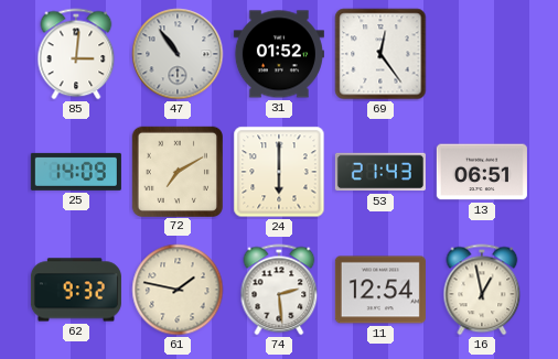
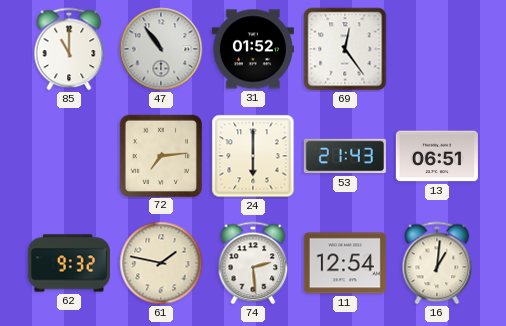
85: 3:01 -> 11:00 (69, 49)
25: 14:09 -> none (76, 172)
72: 7:10 -> 7:14 (160, 155)
16: 12:58 -> 1:01 (437, 263)
